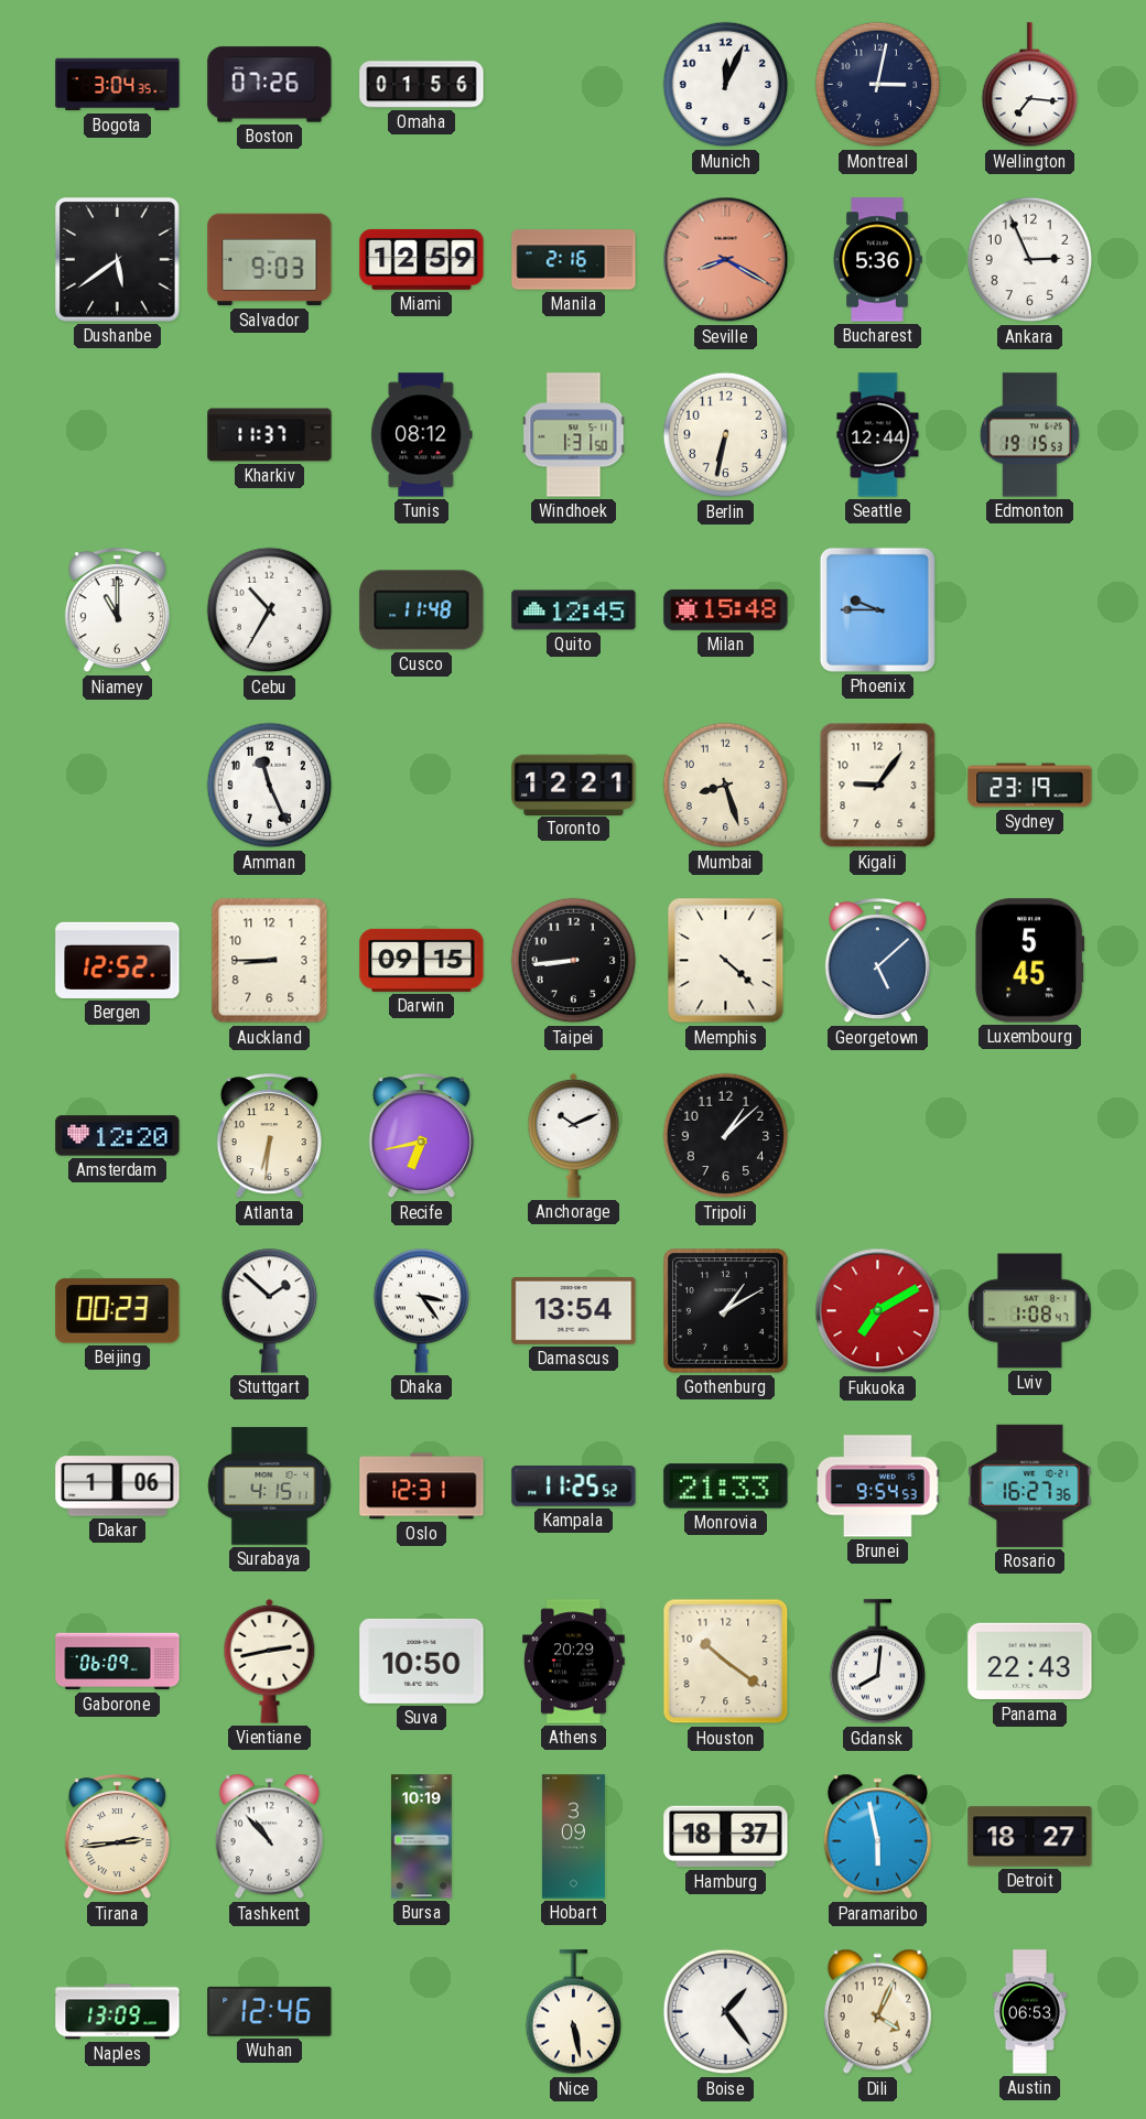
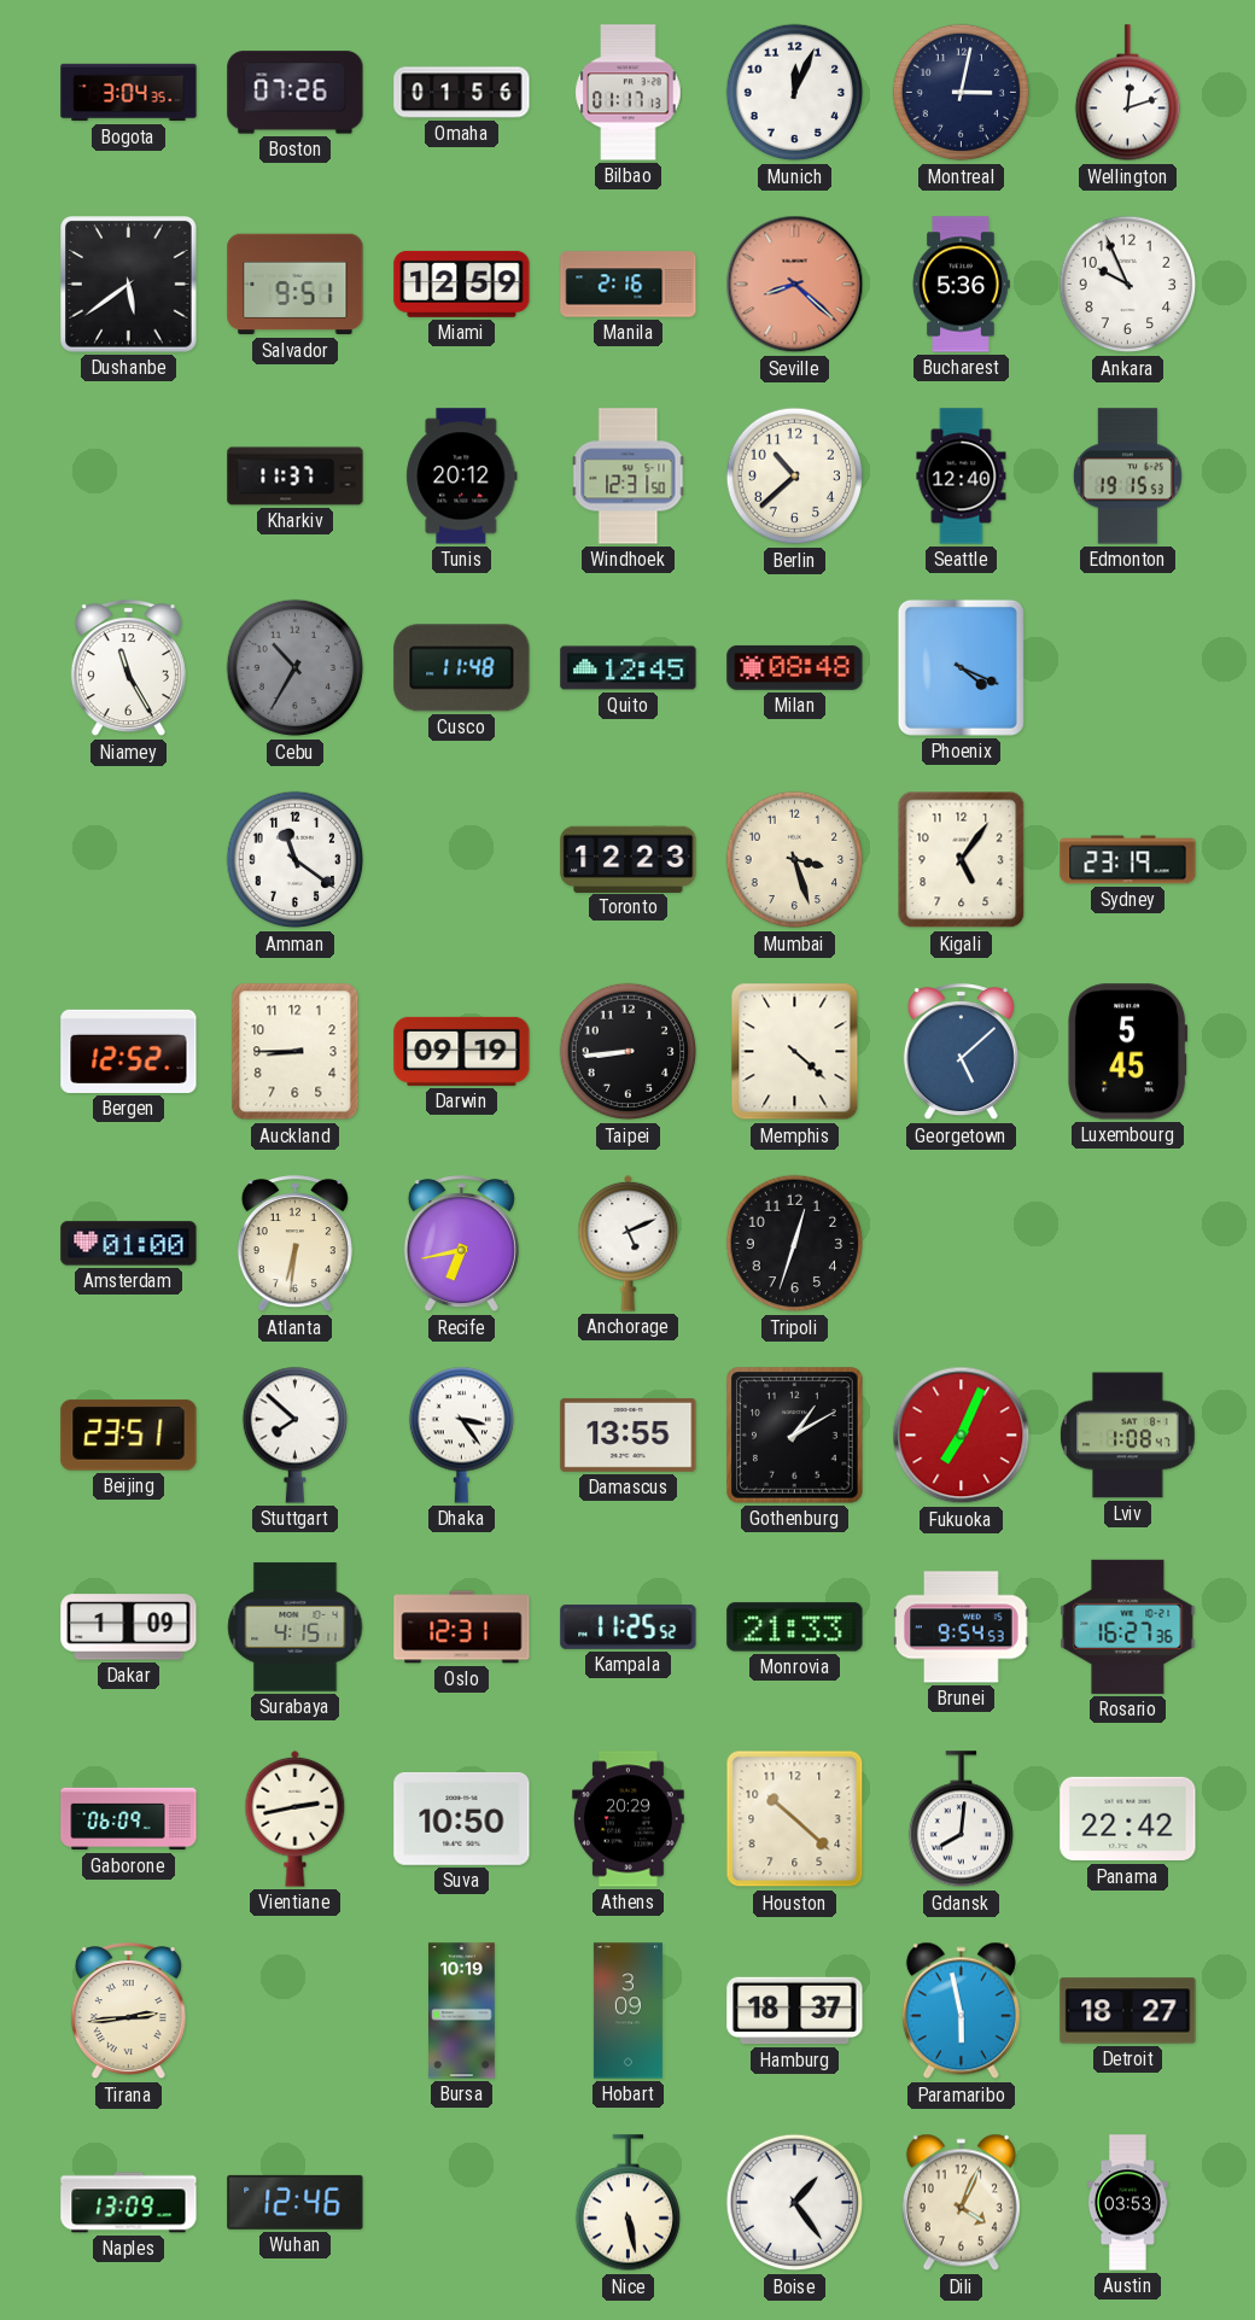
Bilbao: none -> 01:17 (629, 93)
Wellington: 7:16 -> 12:12 (1127, 93)
Salvador: 9:03 -> 9:51 (296, 285)
Seville: 8:20 -> 8:22 (795, 285)
Ankara: 2:56 -> 9:56 (1128, 285)
Tunis: 08:12 -> 20:12 (462, 477)
Windhoek: 1:31 -> 12:31 (629, 477)
Berlin: 6:32 -> 10:38 (795, 477)
Seattle: 12:44 -> 12:40 (962, 477)
Niamey: 11:00 -> 11:25 (128, 668)
Cebu dial: white -> grey (296, 668)
Milan: 15:48 -> 08:48 (795, 667)
Phoenix: 9:45 -> 4:19 (961, 667)
Amman: 11:26 -> 11:21 (296, 860)
Toronto: 12:21 -> 12:23 (629, 859)
Mumbai: 8:27 -> 3:27 (795, 860)
Kigali: 9:06 -> 5:06 (962, 860)
Darwin: 09:15 -> 09:19 (462, 1051)
Amsterdam: 12:20 -> 01:00 (129, 1244)
Anchorage: 10:11 -> 5:11 (629, 1243)
Tripoli: 1:08 -> 12:33 (795, 1244)
Beijing: 00:23 -> 23:51 (129, 1436)
Stuttgart: 1:52 -> 7:52 (294, 1434)
Damascus: 13:54 -> 13:55 (629, 1434)
Fukuoka: 7:10 -> 7:04 (962, 1436)
Dakar: 1:06 -> 1:09 (129, 1627)
Houston: 10:21 -> 10:22 (795, 1819)
Panama: 22:43 -> 22:42 (1128, 1819)
Tashkent: 10:53 -> none (269, 1837)
Austin: 06:53 -> 03:53 (1127, 2203)
